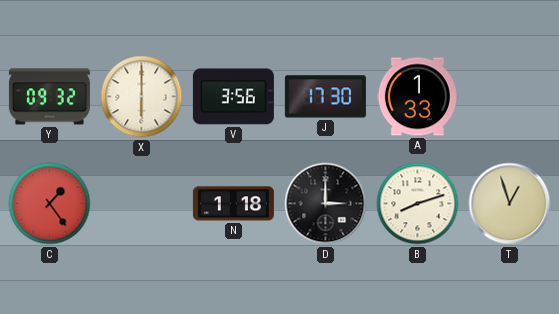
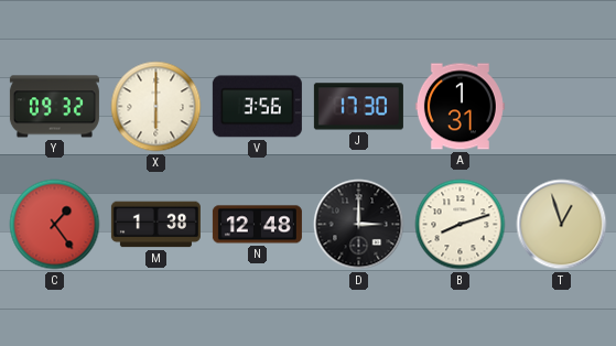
A: 1:33 -> 1:31 (460, 107)
M: none -> 1:38 (155, 225)
N: 1:18 -> 12:48 (257, 225)
